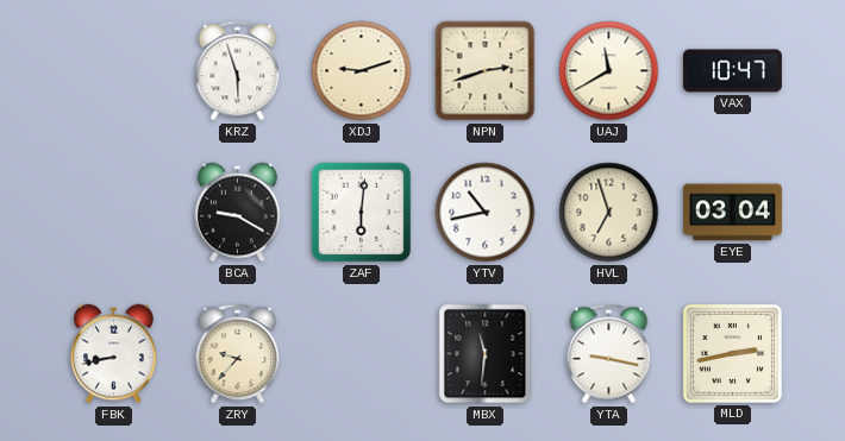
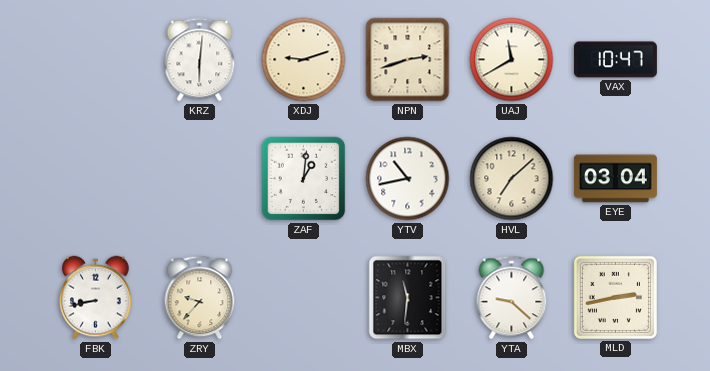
KRZ: 5:57 -> 6:01 (200, 60)
BCA: 9:20 -> none (238, 213)
ZAF: 6:01 -> 1:01 (304, 179)
HVL: 6:57 -> 7:08 (512, 179)
YTA: 9:17 -> 9:22 (512, 298)
